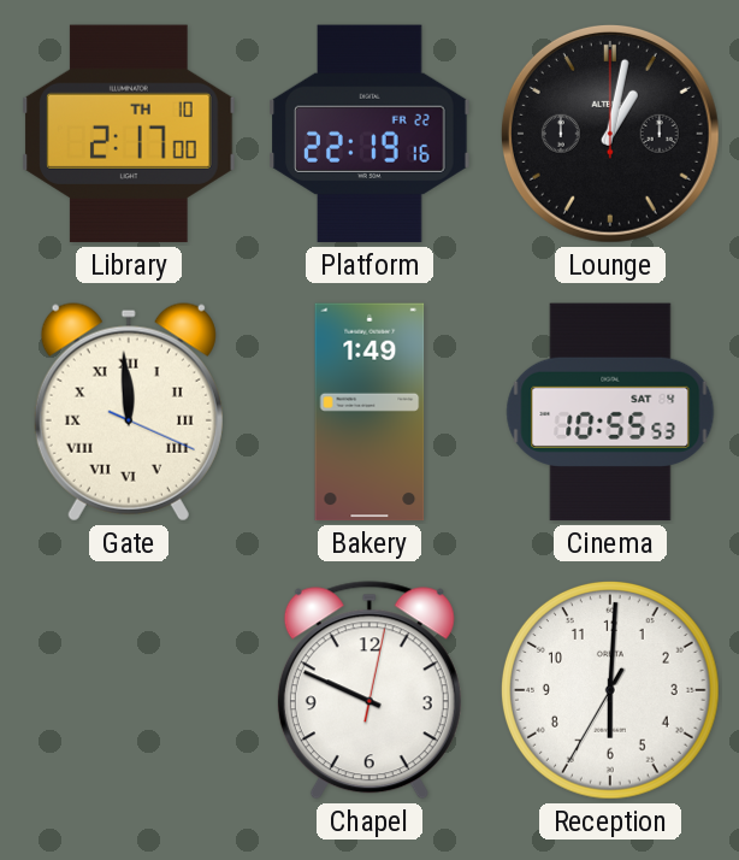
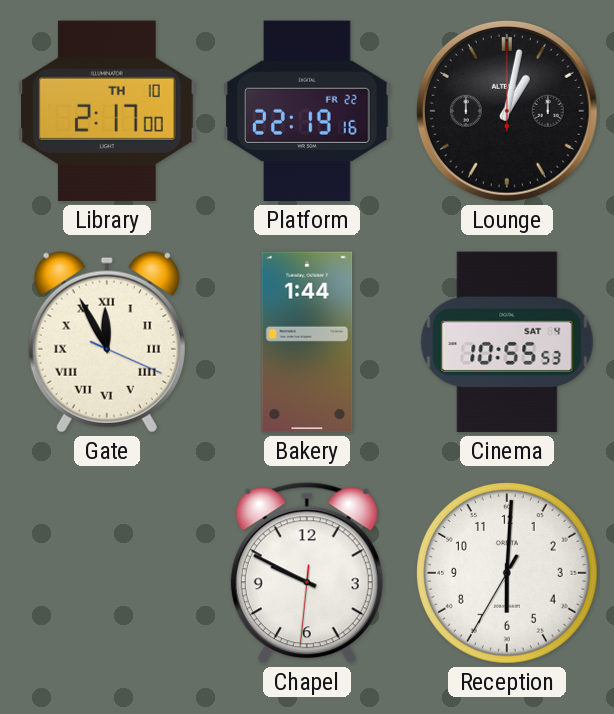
Gate: 11:59 -> 11:55 (107, 342)
Bakery: 1:49 -> 1:44 (307, 342)
Chapel: 9:49:02 -> 9:49:31 (307, 573)
